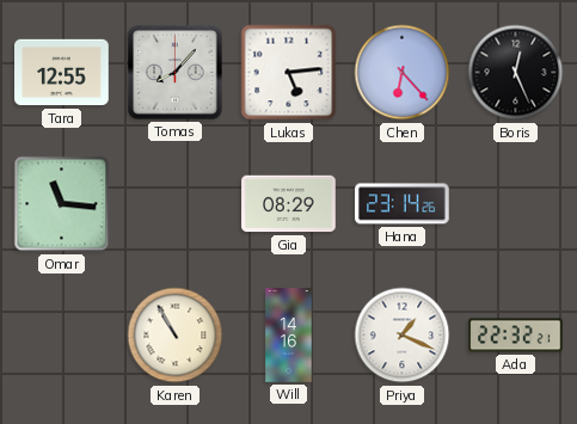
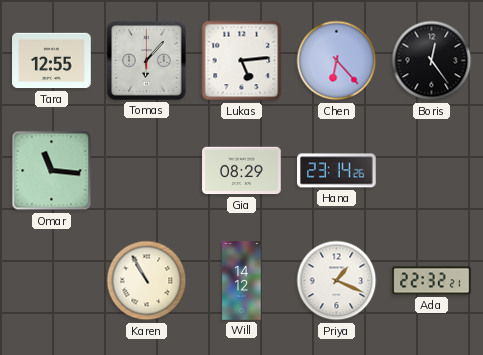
Tomas: 8:07 -> 6:07 (147, 61)
Boris: 12:26 -> 12:24 (432, 61)
Will: 14:16 -> 14:12 (242, 281)
